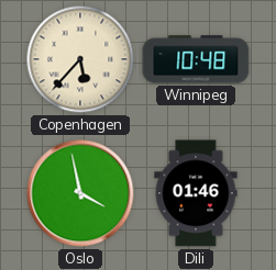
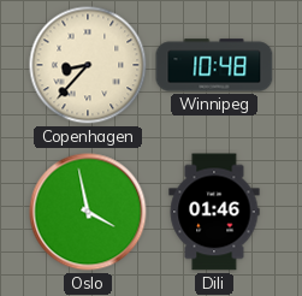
Copenhagen: 5:37 -> 8:37 (88, 65)
